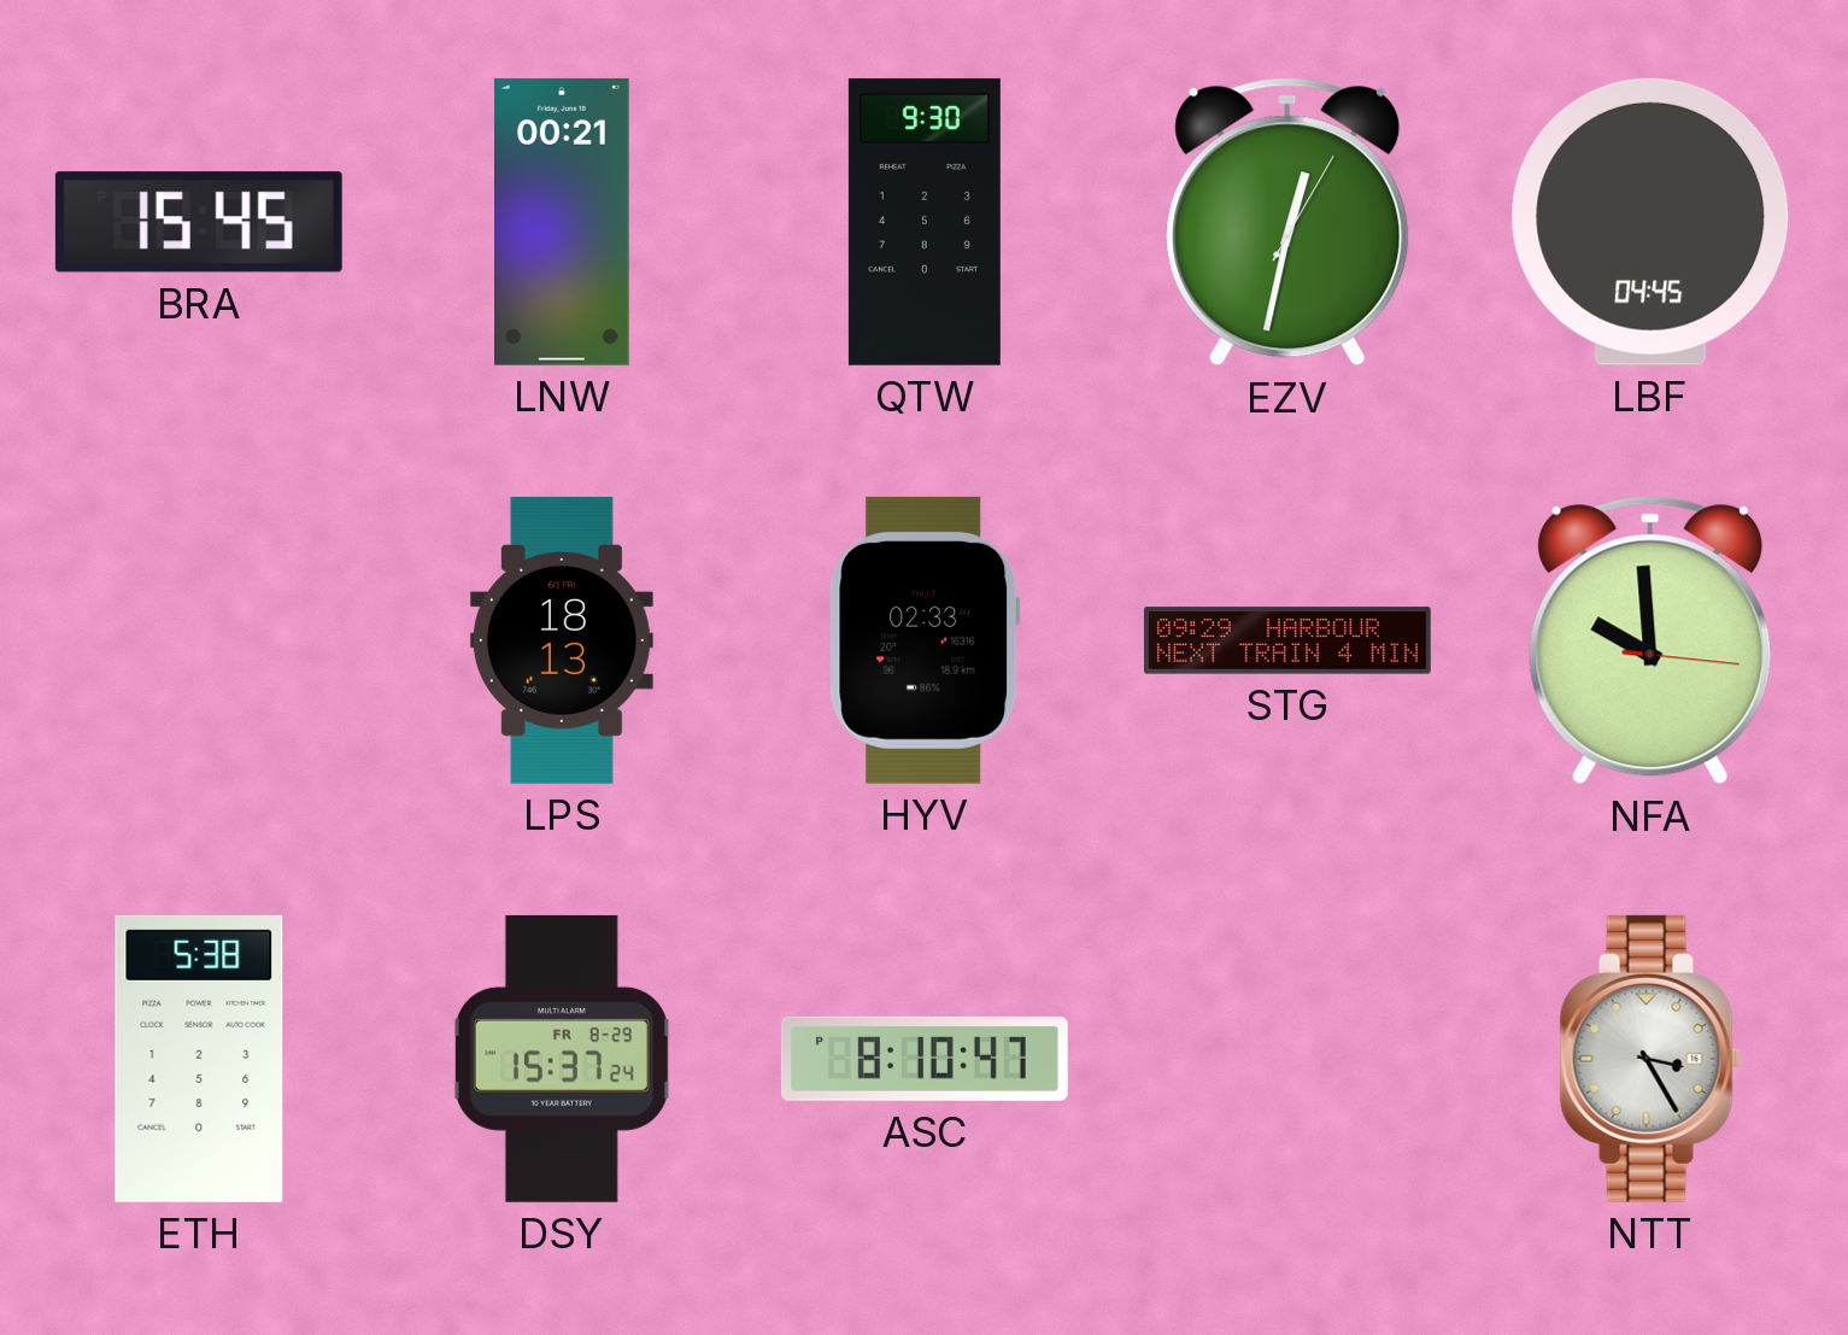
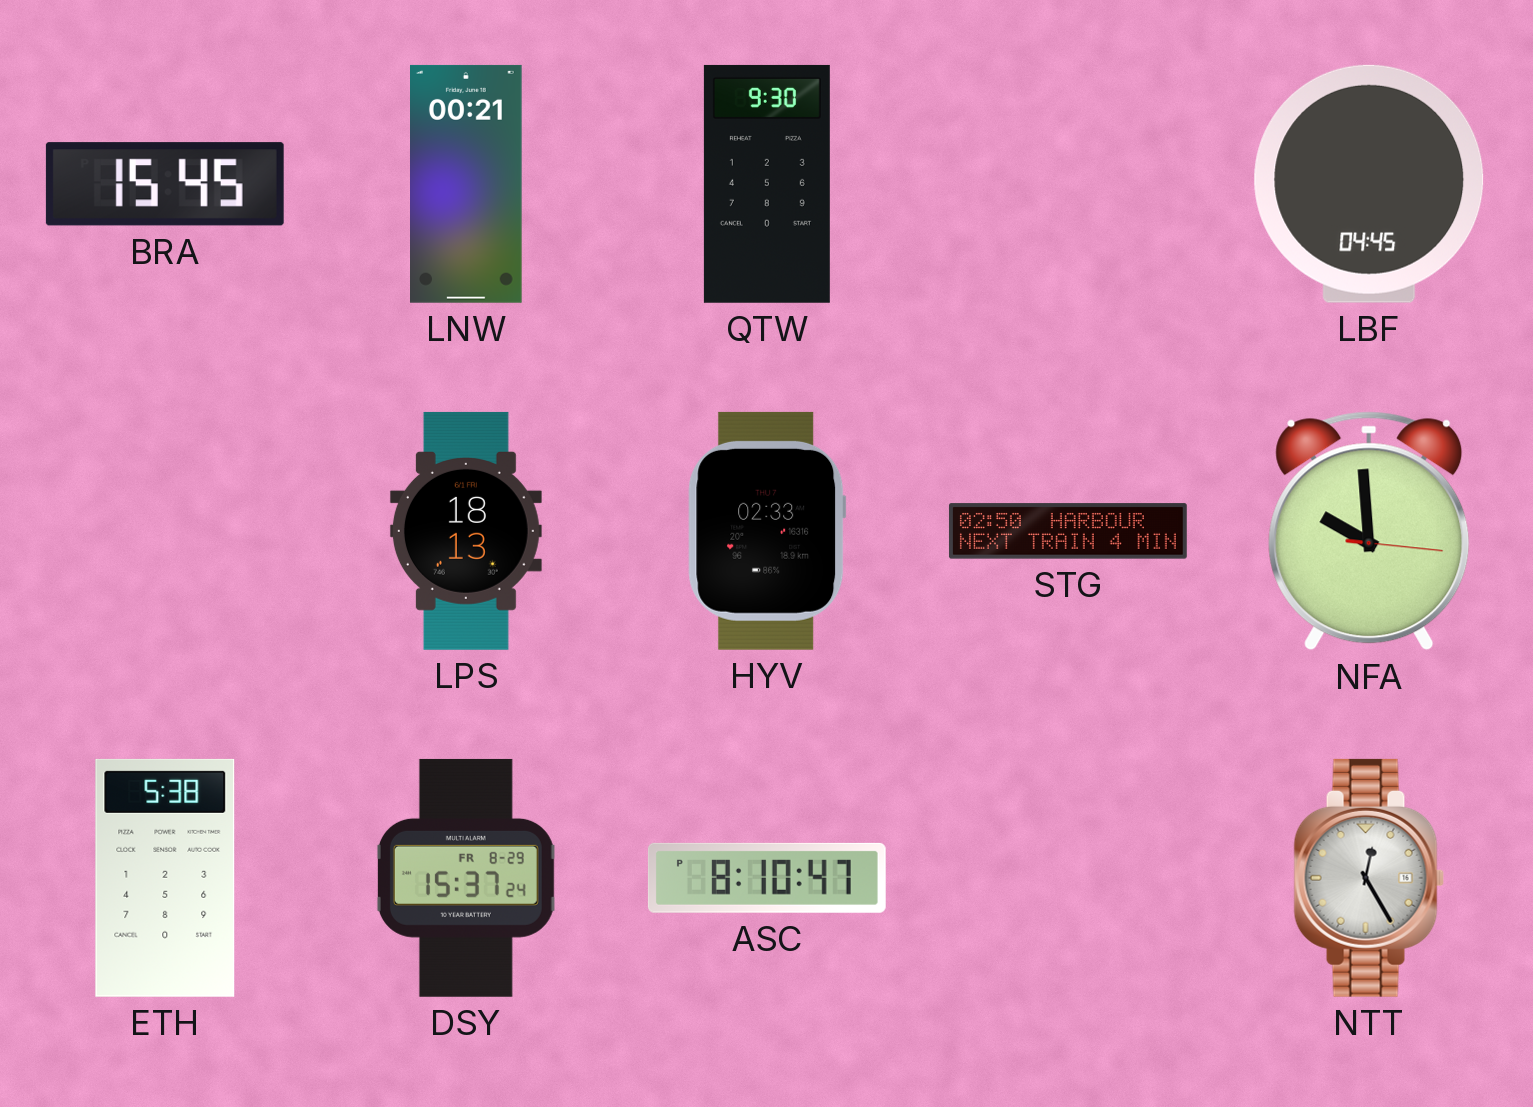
EZV: 12:32 -> none (1287, 222)
STG: 09:29 -> 02:50 (1068, 531)
NTT: 3:25 -> 12:25 (1369, 878)
